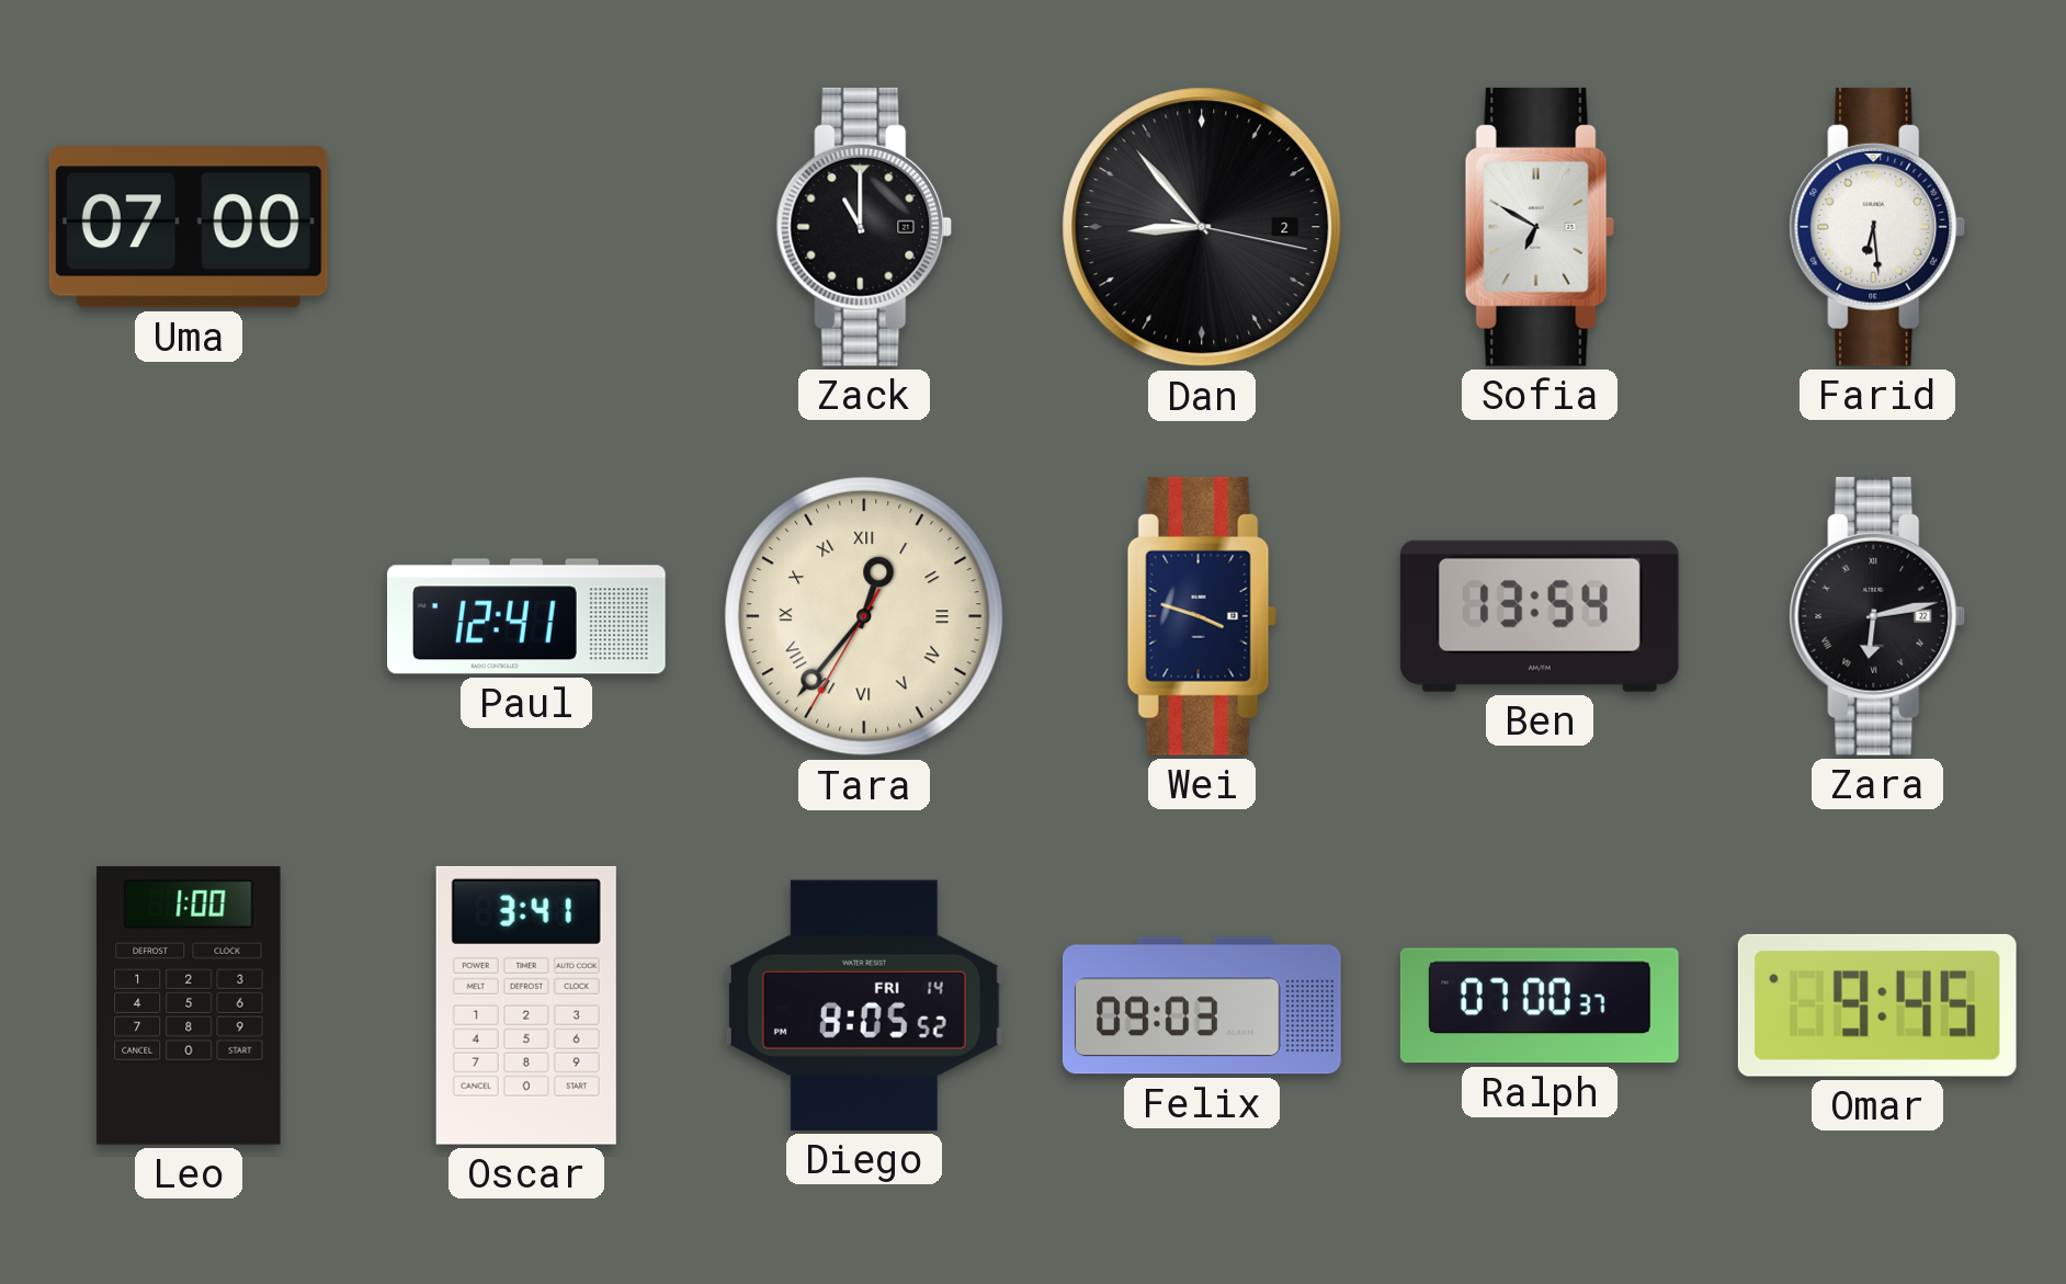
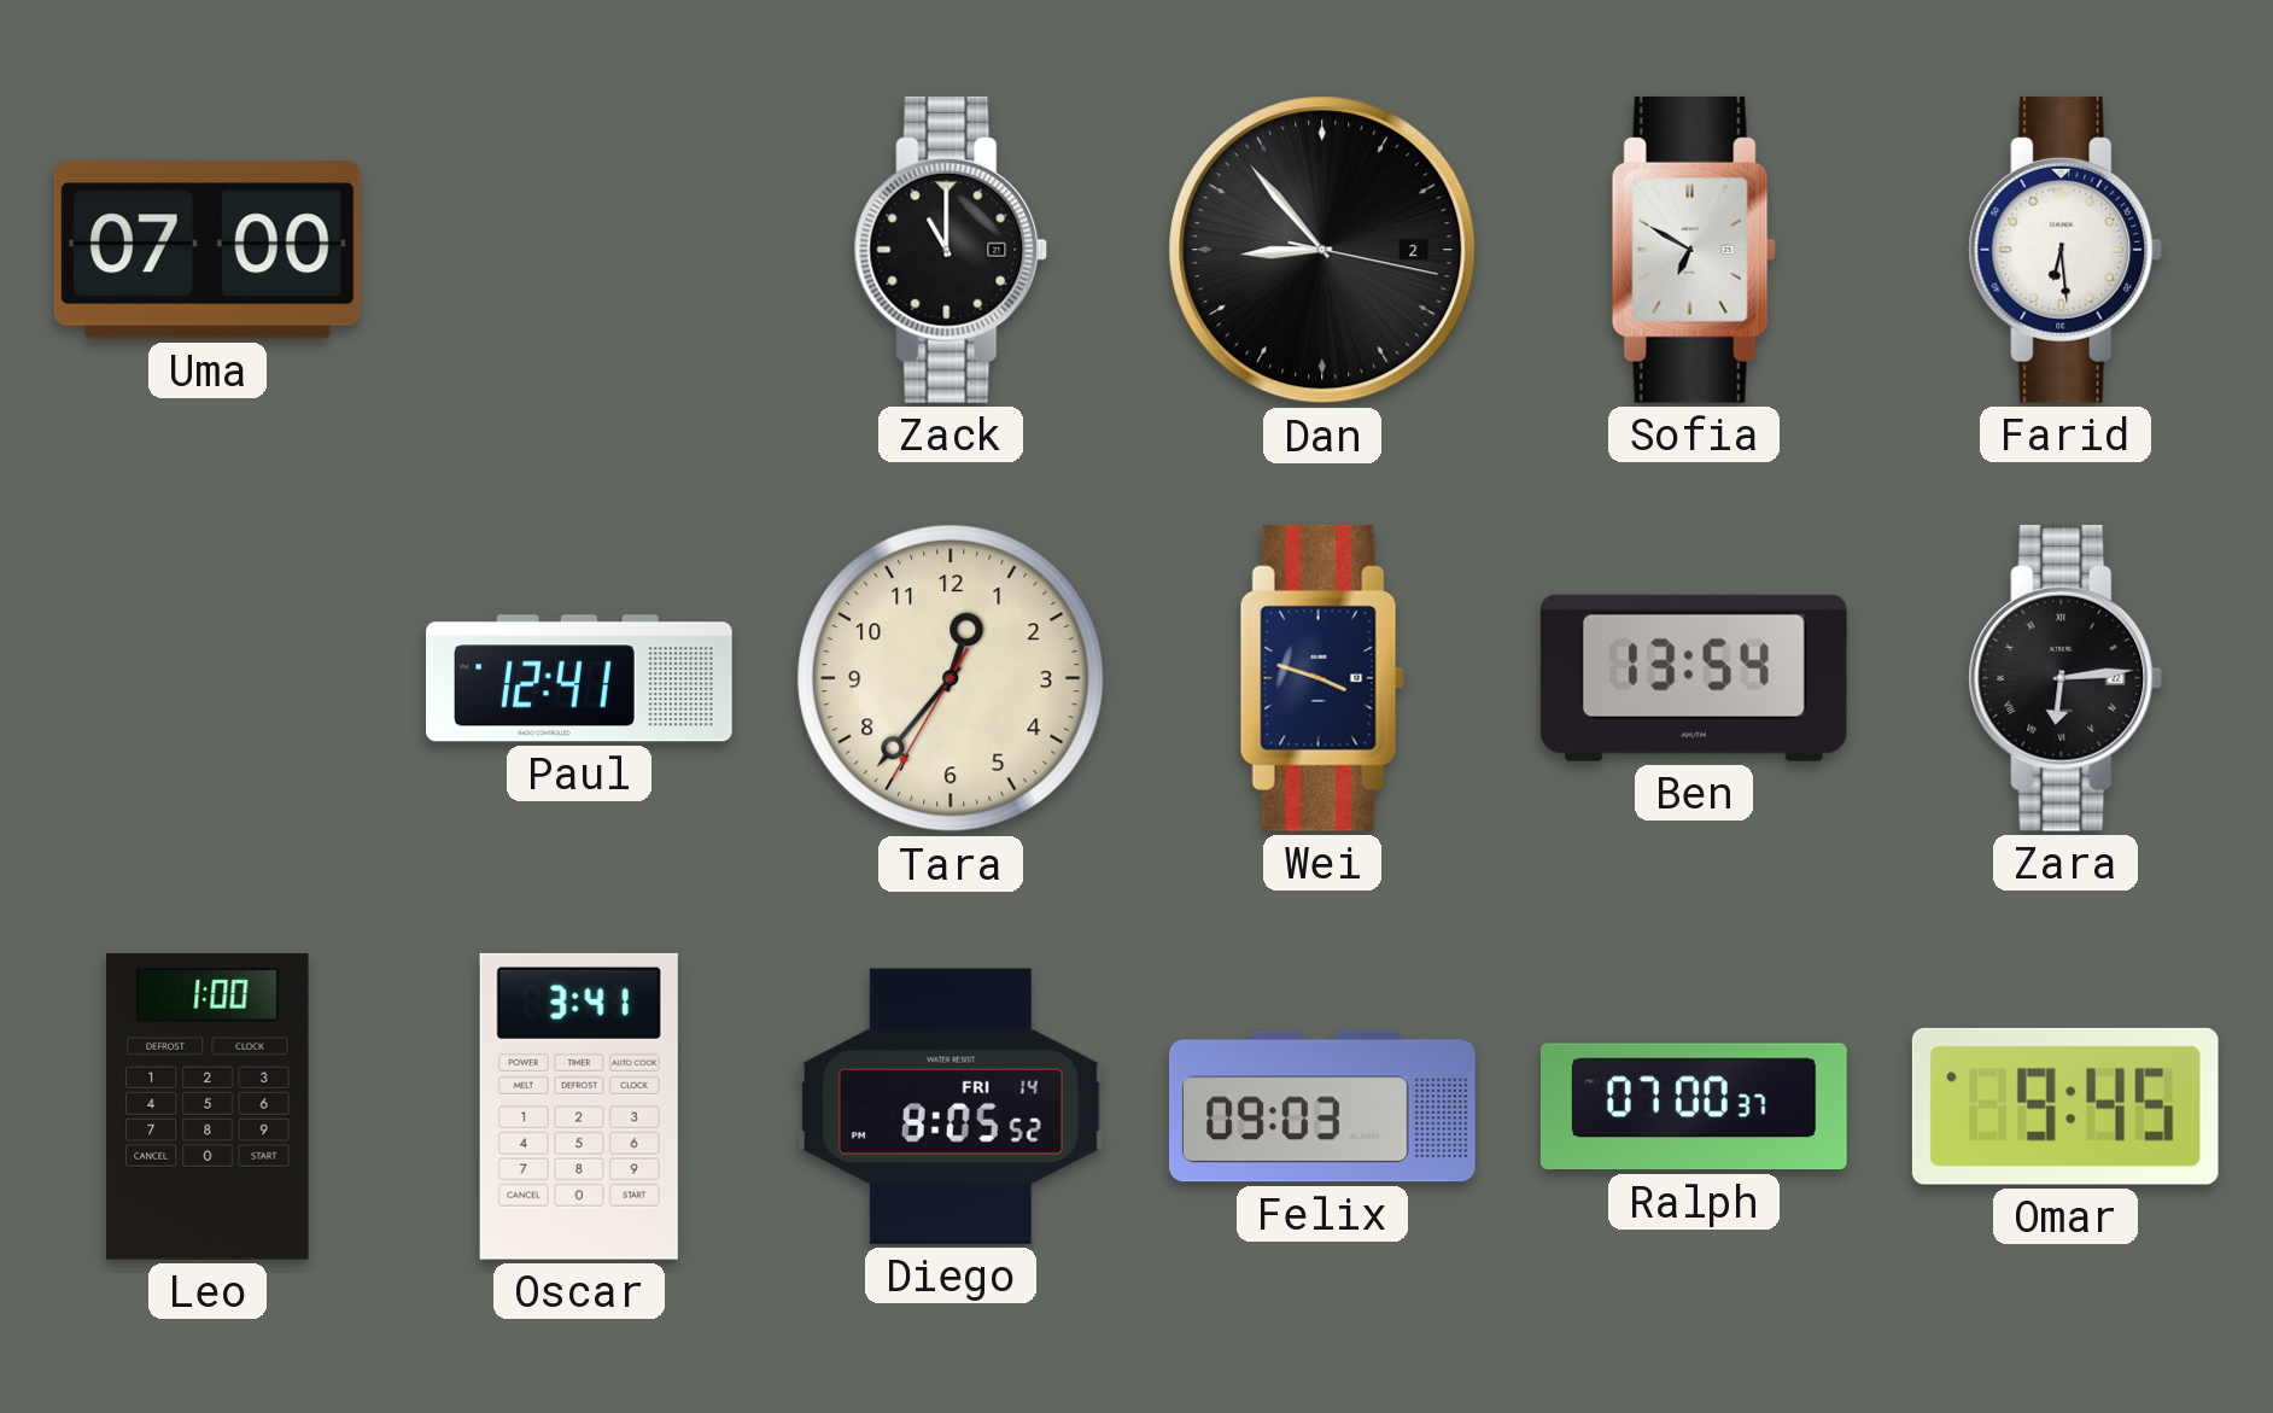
Tara numerals: Roman -> Arabic (951, 678)
Zara: 6:13 -> 6:14 (2065, 678)
